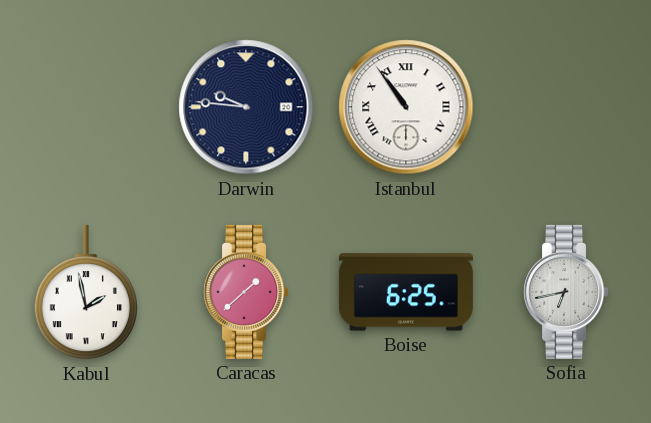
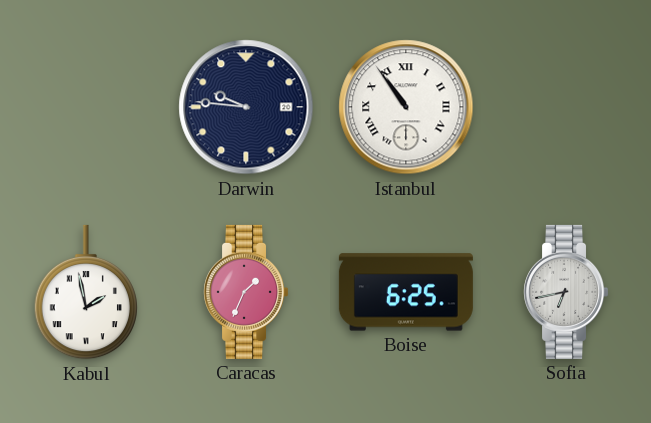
Caracas: 1:38 -> 1:34 (246, 292)
